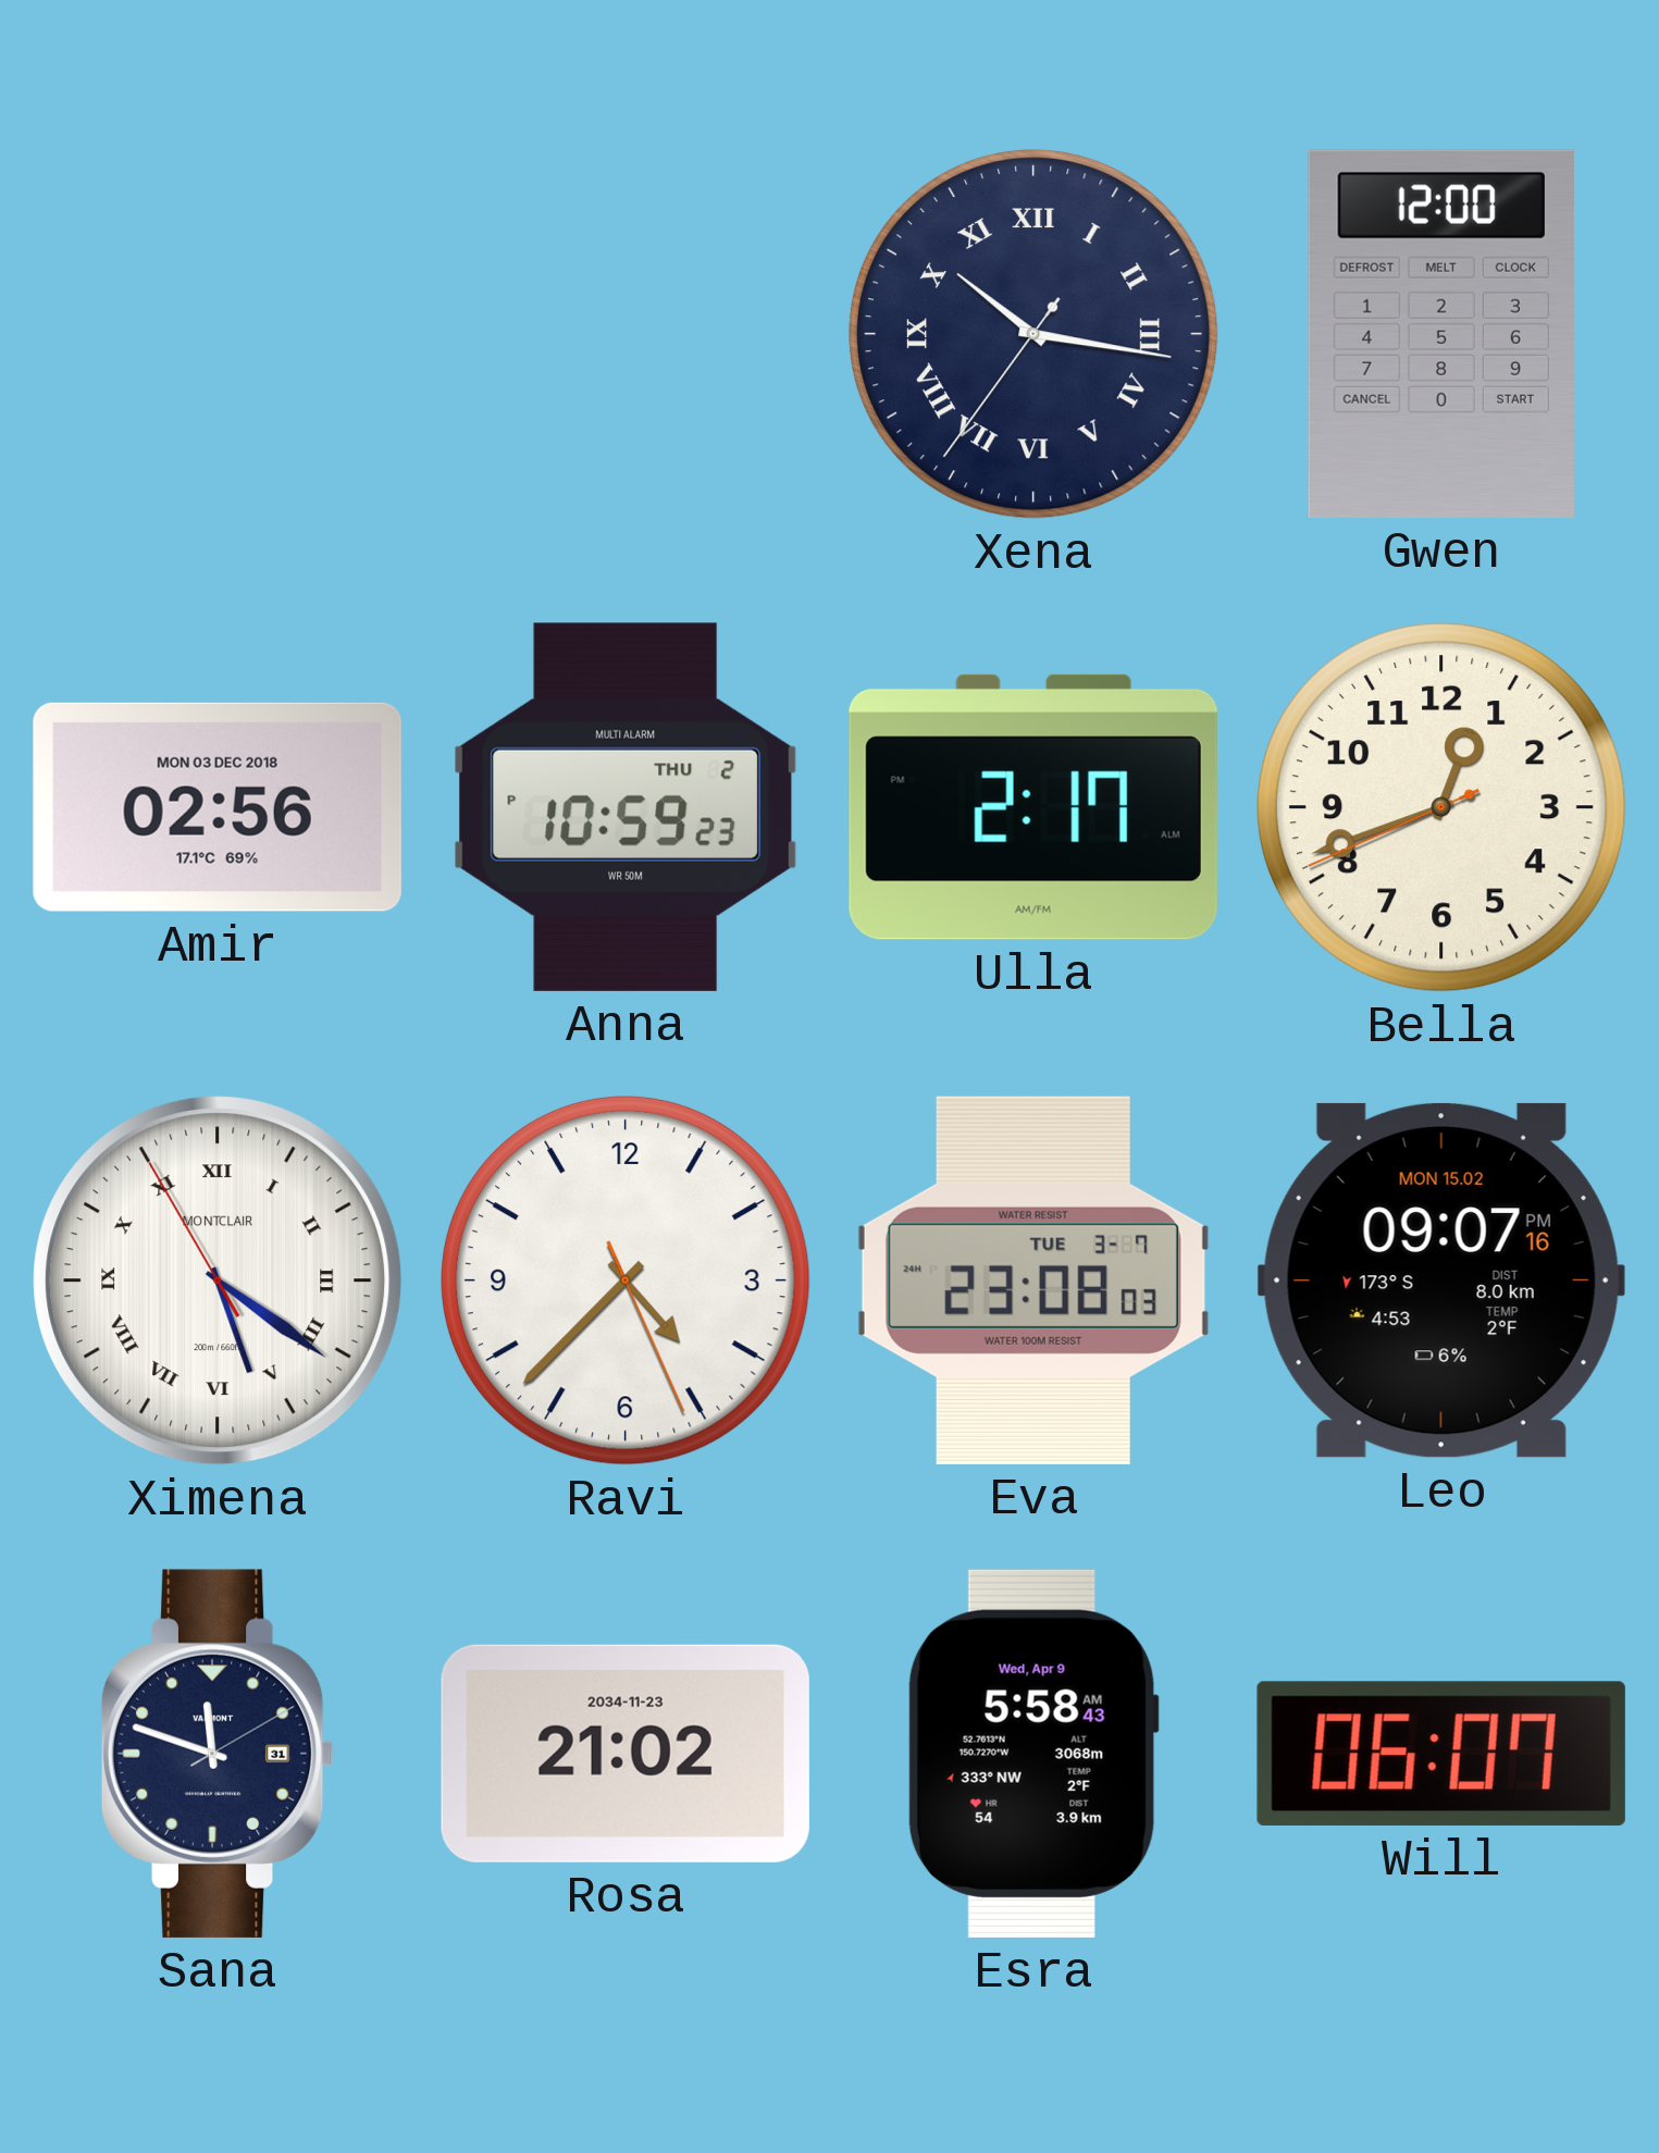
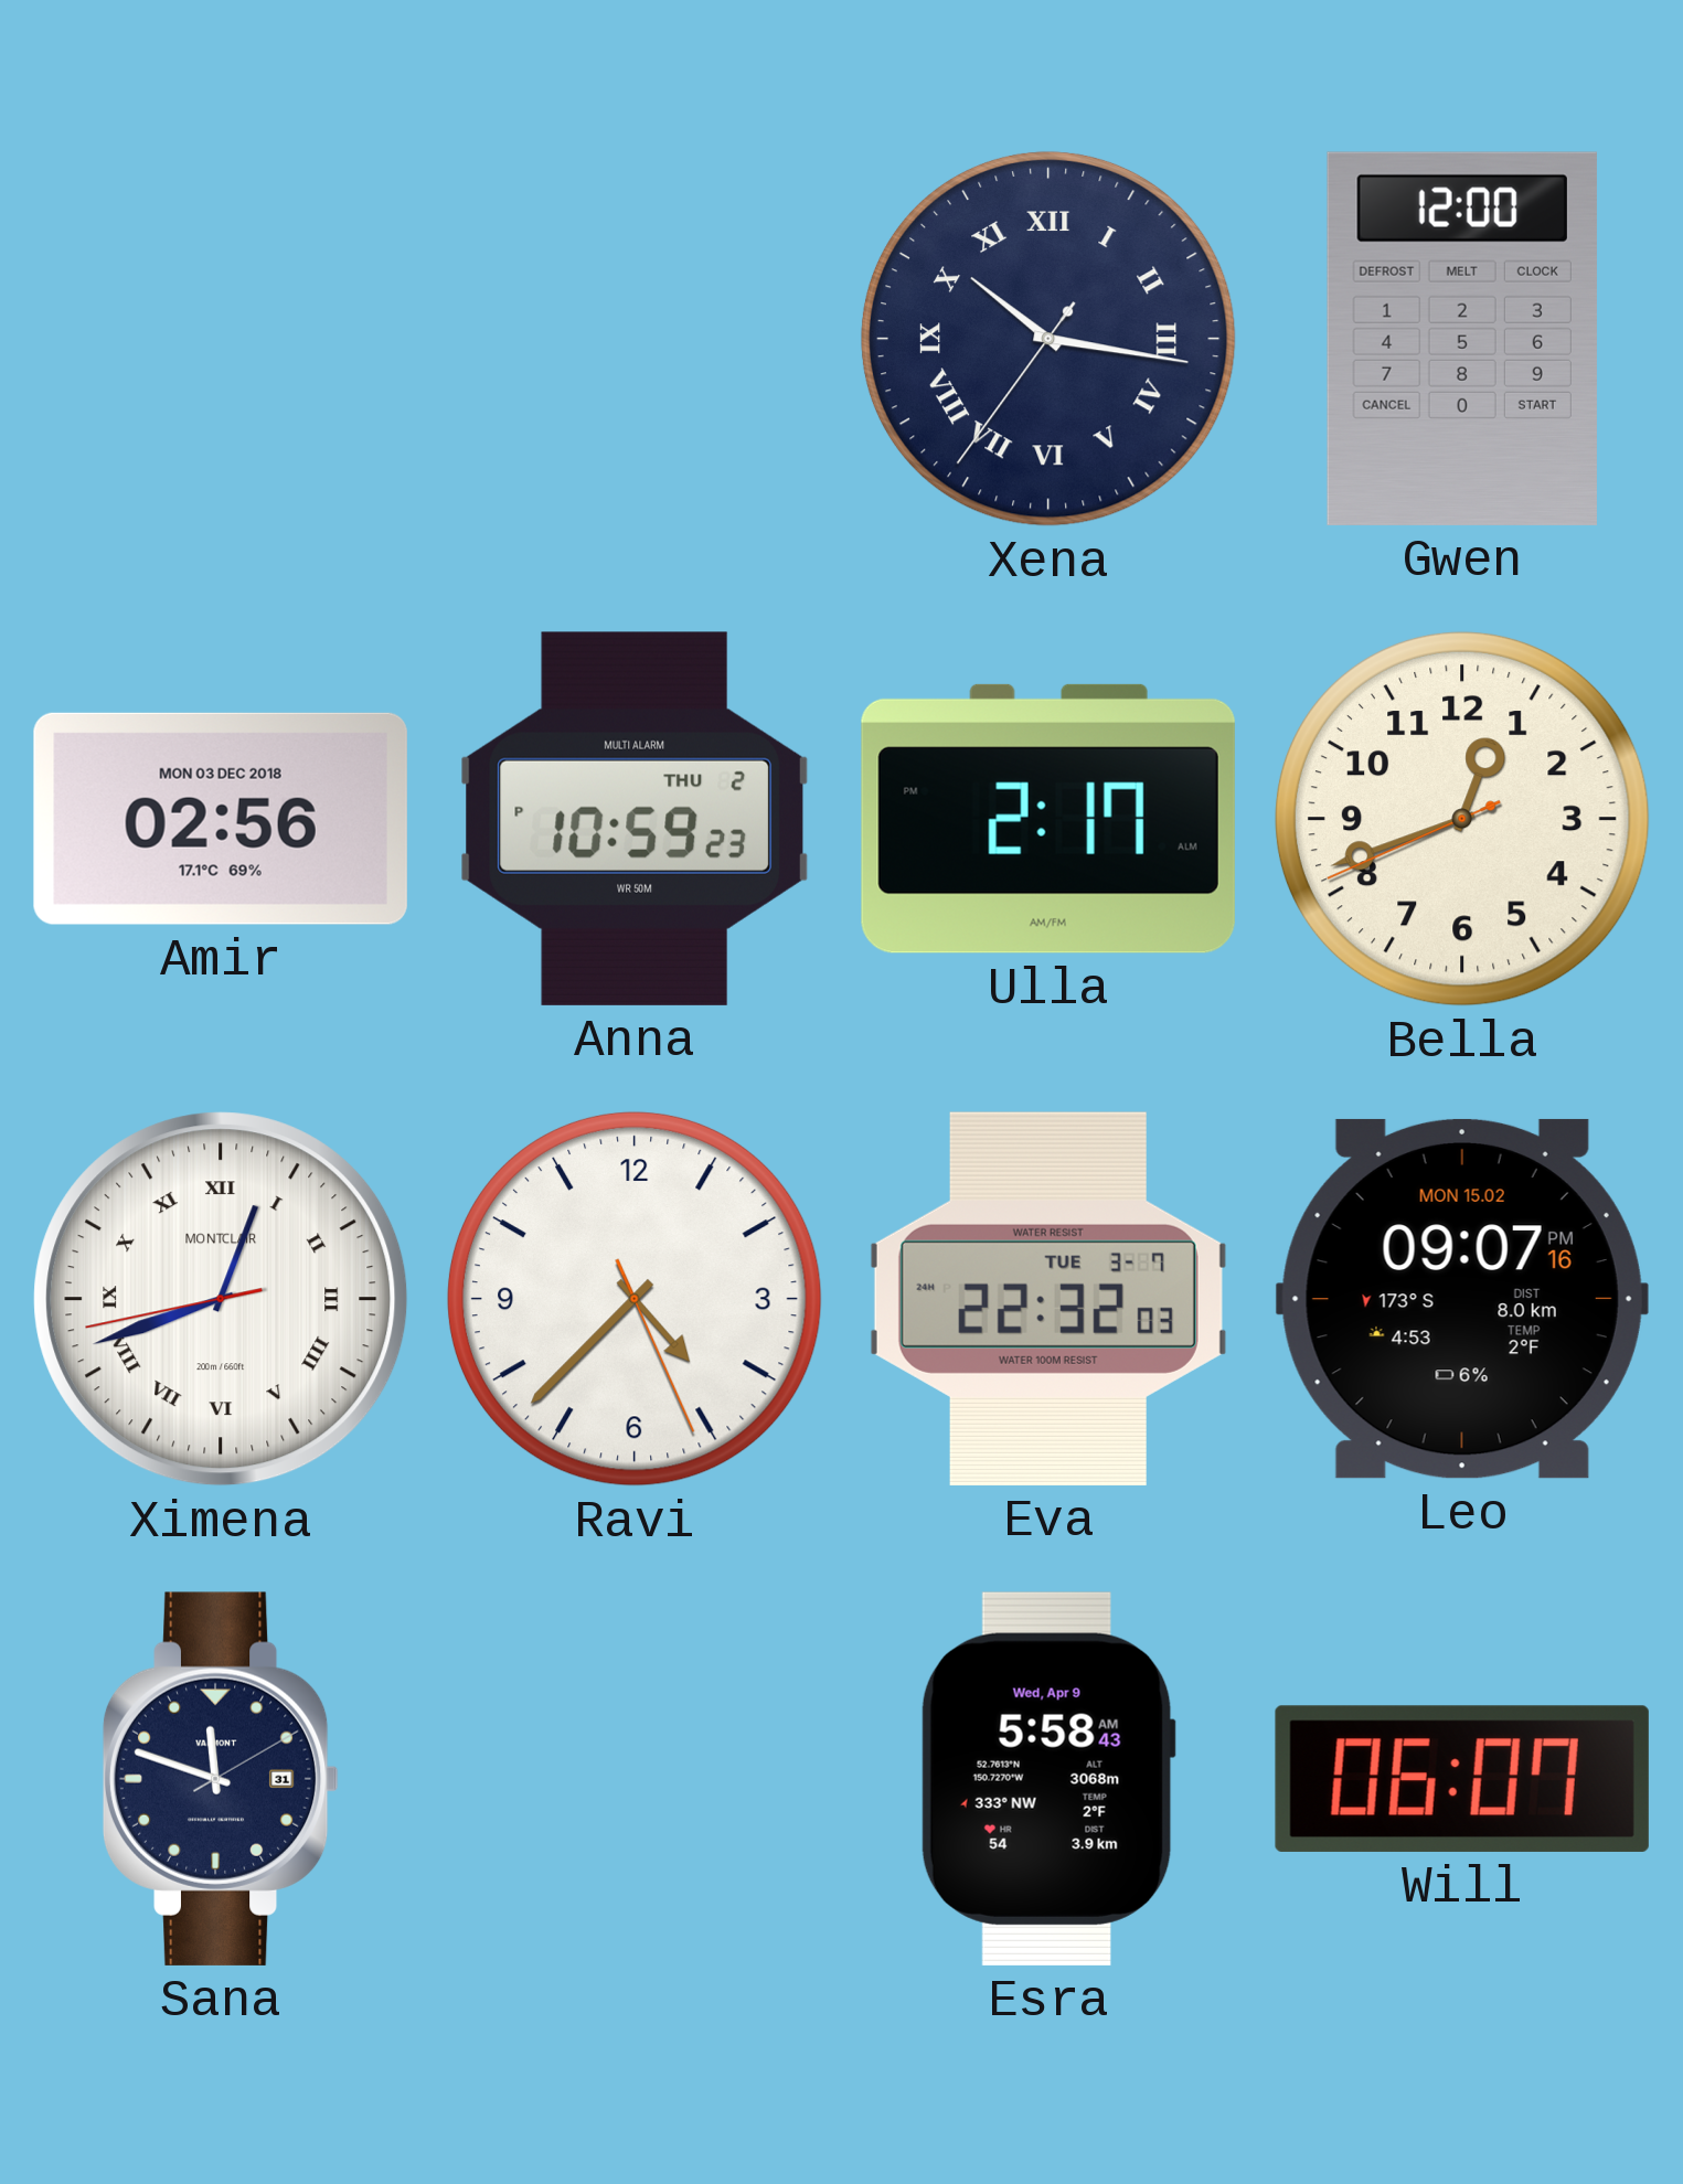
Ximena: 5:20 -> 12:41 (221, 1299)
Eva: 23:08 -> 22:32 (1048, 1299)
Rosa: 21:02 -> none (626, 1754)
